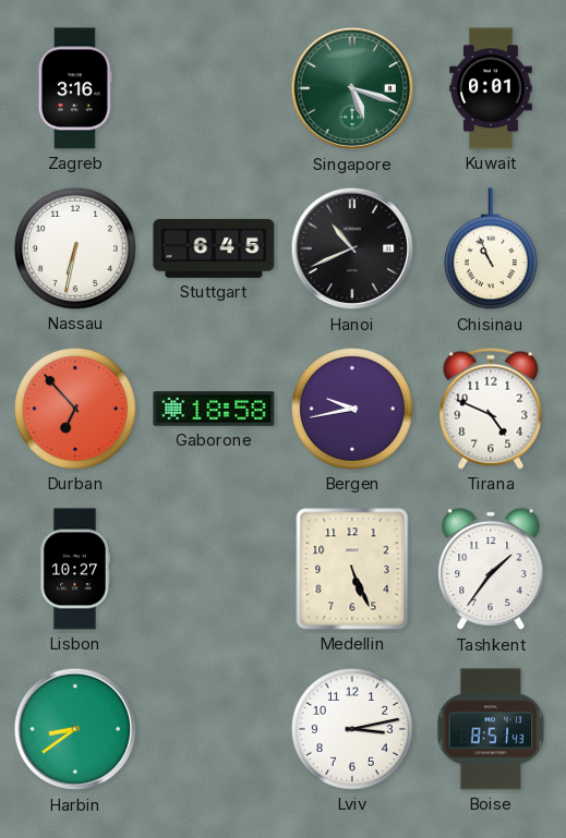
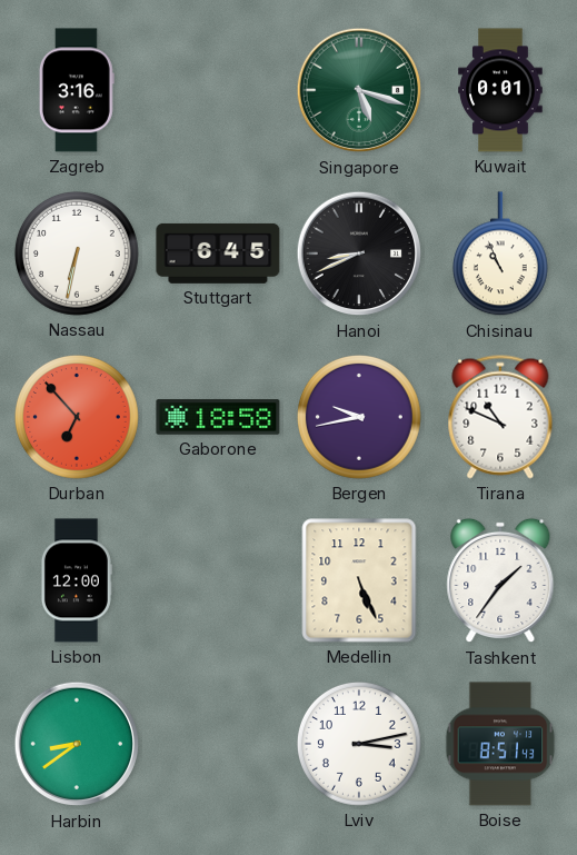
Hanoi: 10:41 -> 8:41 (359, 253)
Tirana: 4:49 -> 10:49 (500, 417)
Lisbon: 10:27 -> 12:00 (76, 580)
